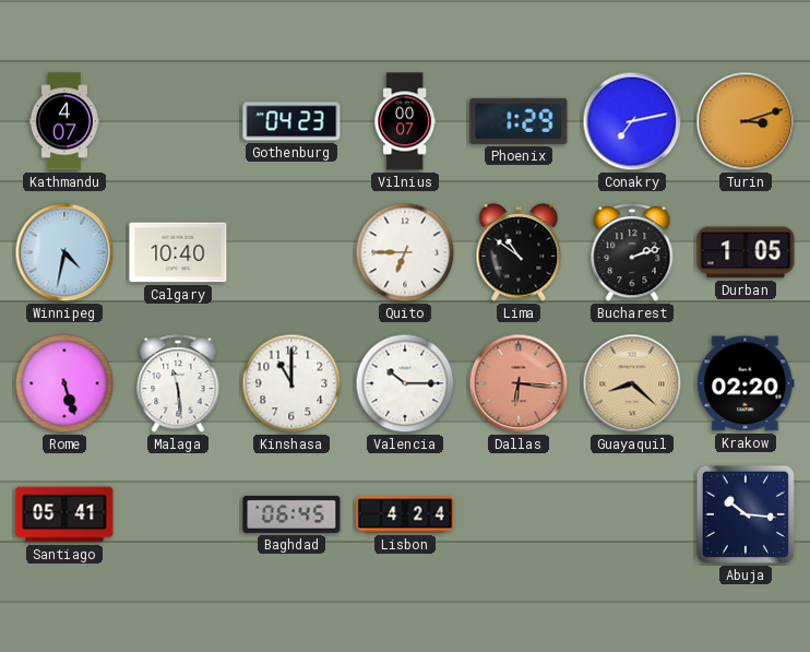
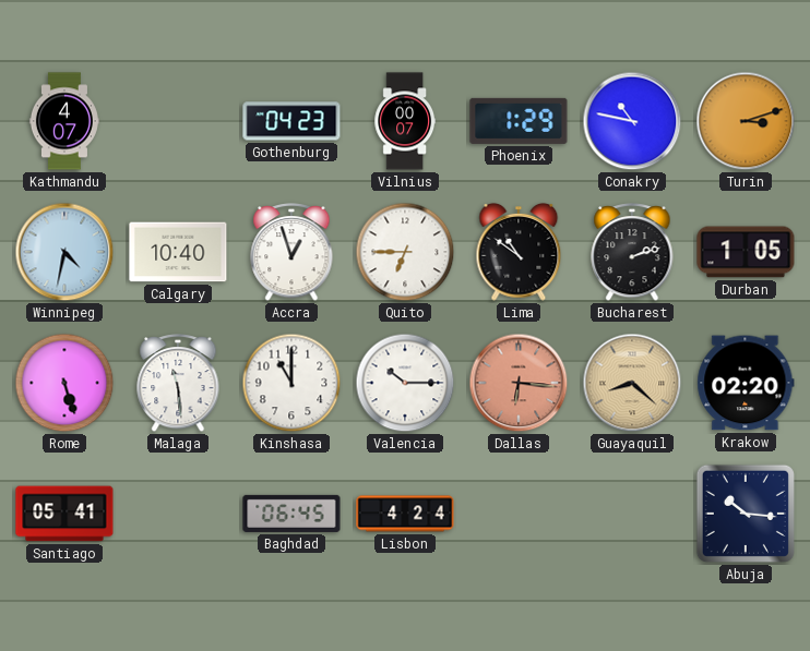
Conakry: 7:13 -> 10:47 (632, 121)
Accra: none -> 12:57 (291, 253)
